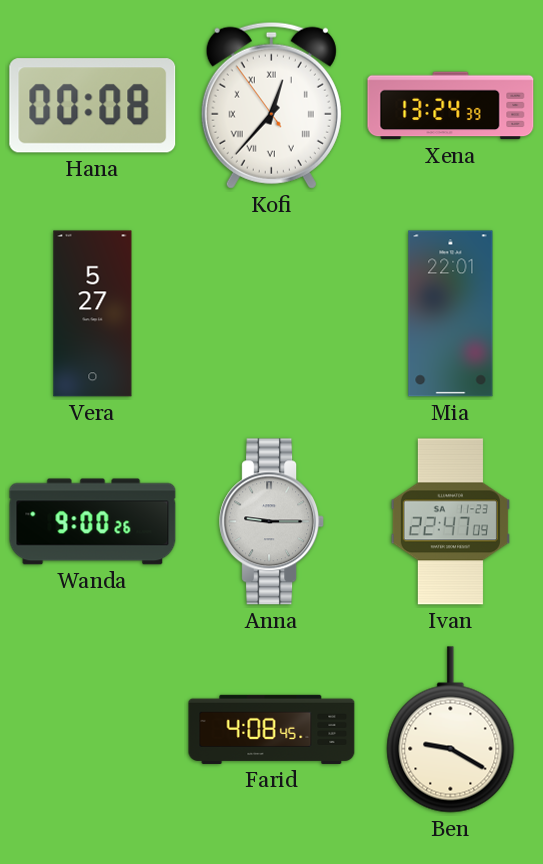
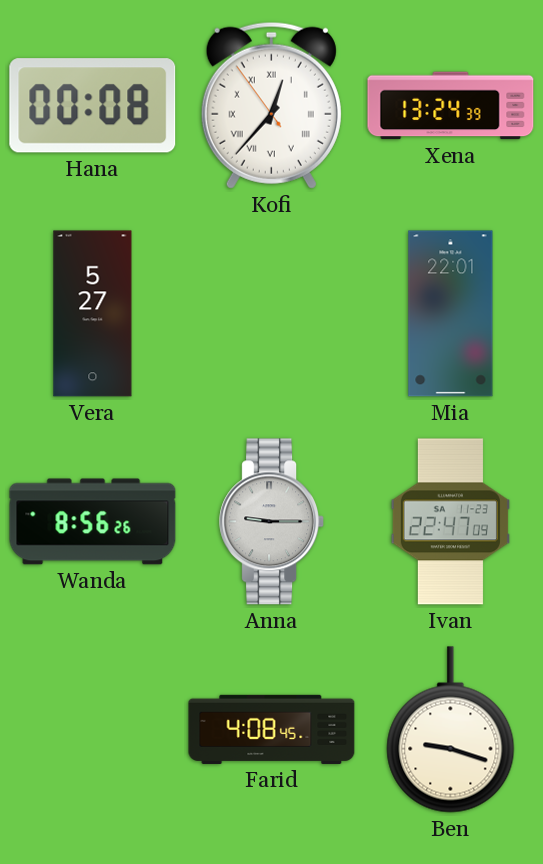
Wanda: 9:00 -> 8:56 (93, 522)
Ben: 9:20 -> 9:18 (451, 730)
